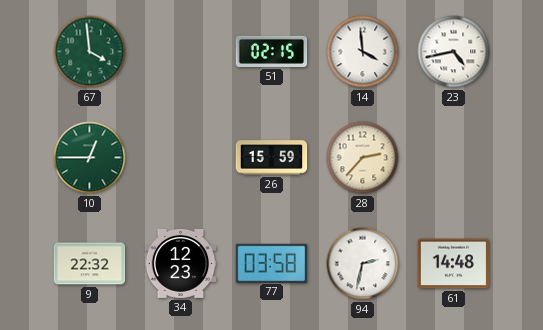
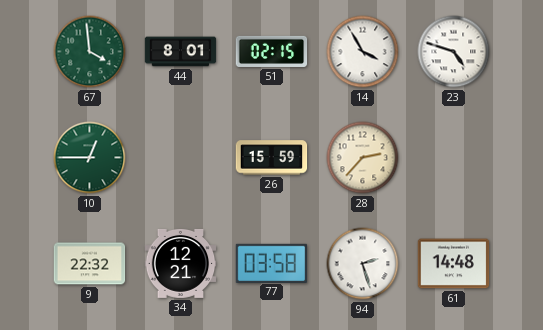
44: none -> 8:01 (181, 52)
14: 3:59 -> 3:55 (363, 52)
23: 4:43 -> 4:48 (454, 52)
34: 12:23 -> 12:21 (181, 263)
94: 2:32 -> 2:27 (363, 264)
